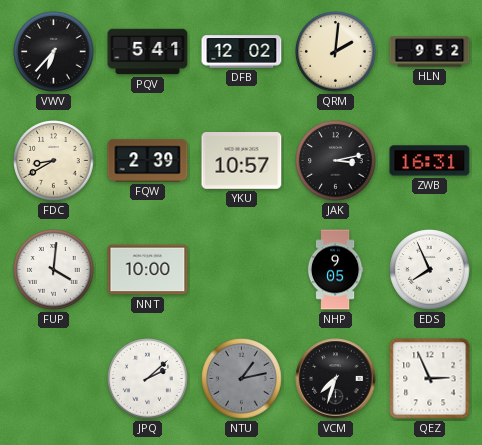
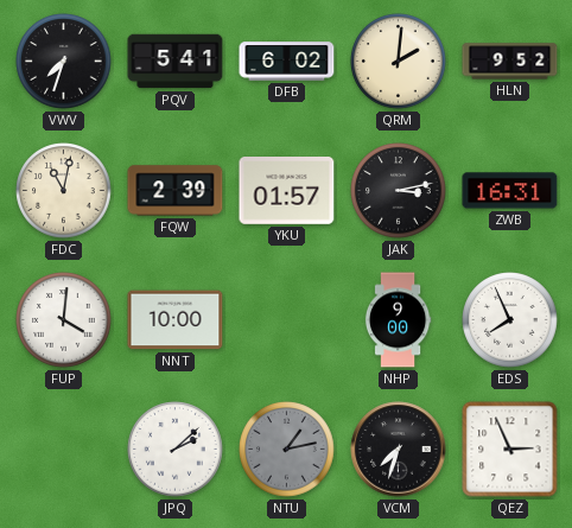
VWV: 6:37 -> 7:33 (64, 62)
DFB: 12:02 -> 6:02 (287, 62)
FDC: 8:40 -> 11:02 (64, 191)
YKU: 10:57 -> 01:57 (287, 191)
NHP: 9:05 -> 9:00 (398, 320)
